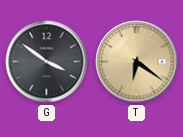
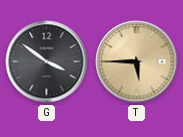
T: 6:21 -> 5:45 (137, 62)
